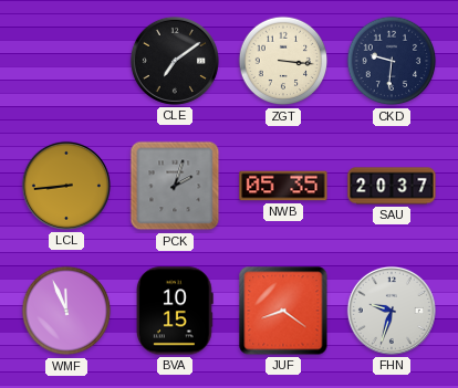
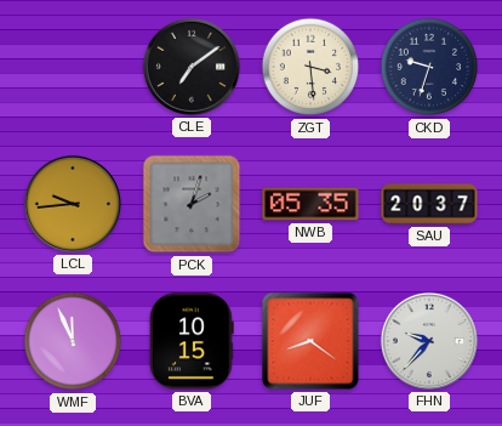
ZGT: 3:16 -> 3:29 (310, 67)
CKD: 9:31 -> 9:33 (429, 67)
LCL: 8:44 -> 9:44 (73, 204)
FHN: 9:33 -> 9:37 (429, 341)
